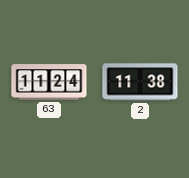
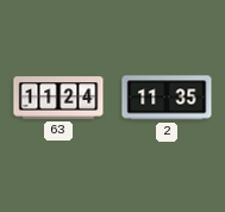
2: 11:38 -> 11:35 (167, 98)
